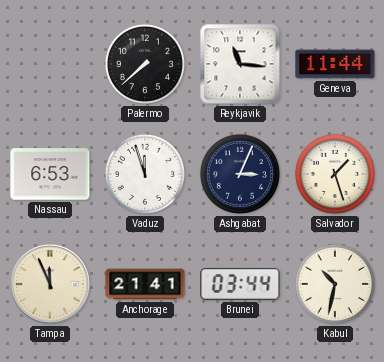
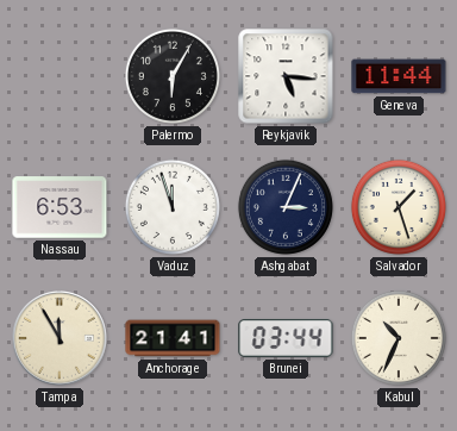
Palermo: 7:38 -> 6:05 (173, 76)
Reykjavik: 11:16 -> 5:16 (286, 76)
Tampa: 11:56 -> 11:55 (61, 339)
Kabul: 10:32 -> 10:34 (399, 338)
